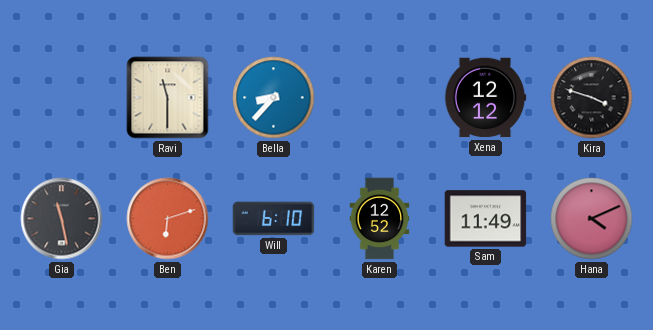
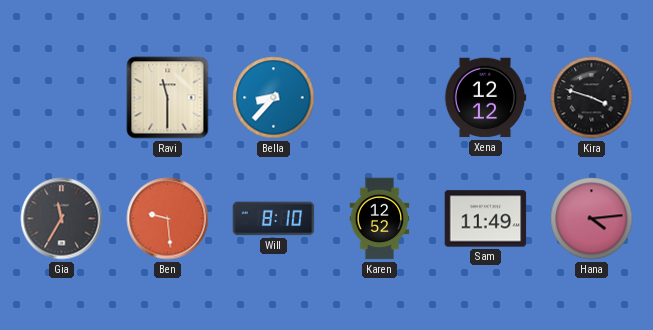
Gia: 11:28 -> 11:35 (62, 219)
Ben: 6:12 -> 9:29 (168, 219)
Will: 6:10 -> 8:10 (274, 219)
Hana: 4:11 -> 4:14 (592, 219)
